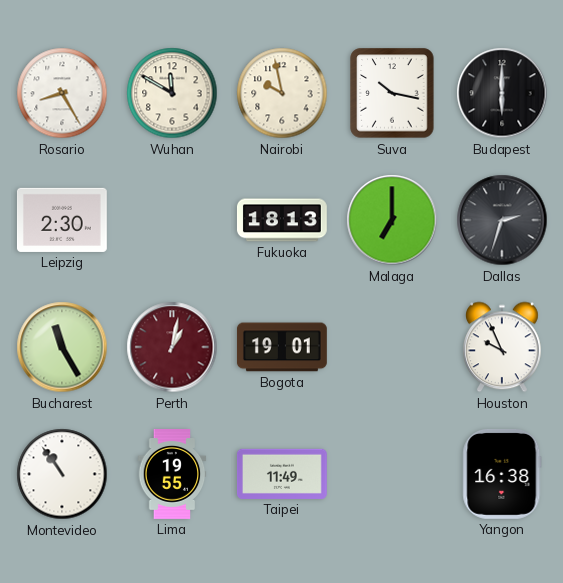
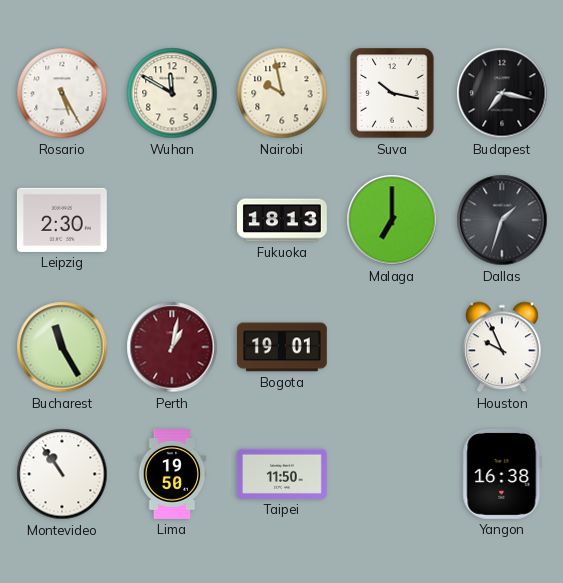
Rosario: 8:25 -> 5:25 (62, 93)
Budapest: 6:00 -> 7:17 (502, 93)
Dallas: 2:33 -> 1:33 (502, 220)
Lima: 19:55 -> 19:50 (172, 475)
Taipei: 11:49 -> 11:50 (283, 474)
